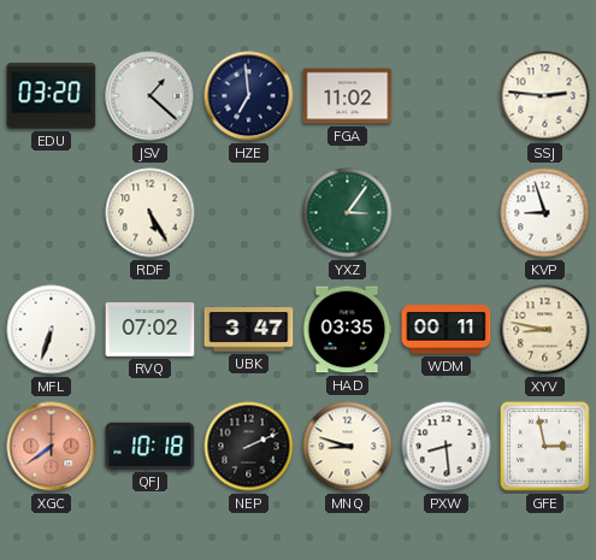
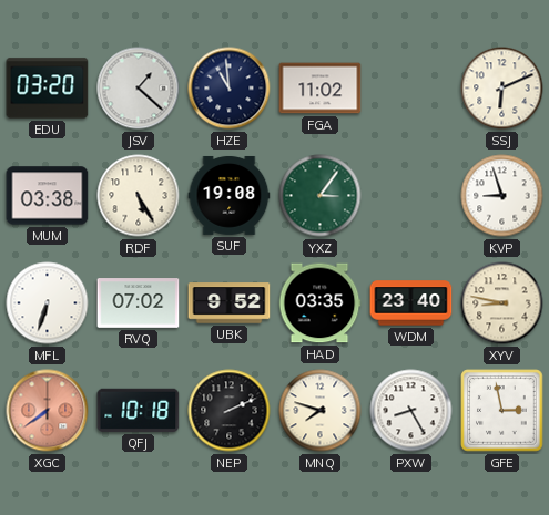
HZE: 6:59 -> 10:59 (230, 89)
SSJ: 2:46 -> 6:11 (502, 89)
MUM: none -> 03:38 (48, 196)
SUF: none -> 19:08 (230, 195)
UBK: 3:47 -> 9:52 (230, 303)
WDM: 00:11 -> 23:40 (411, 303)
MNQ: 8:48 -> 7:48 (321, 411)
PXW: 8:29 -> 8:25 (411, 411)
